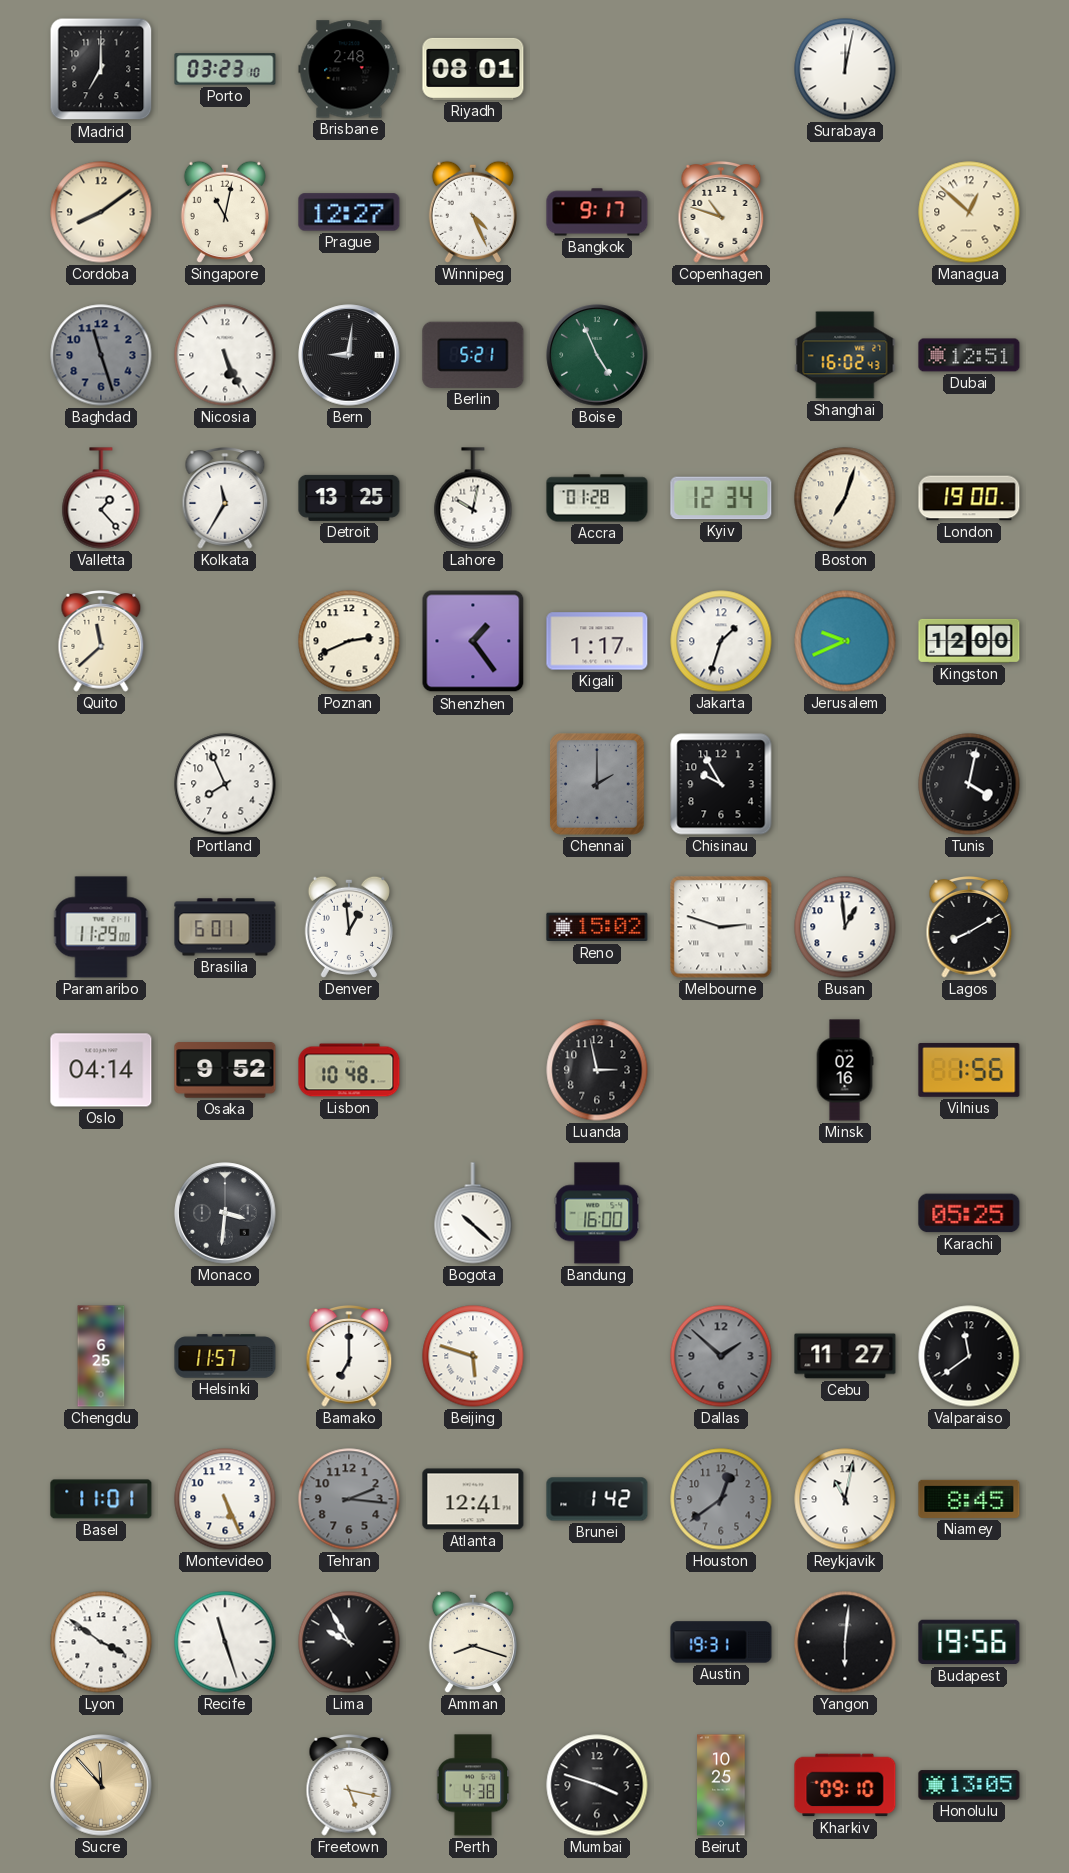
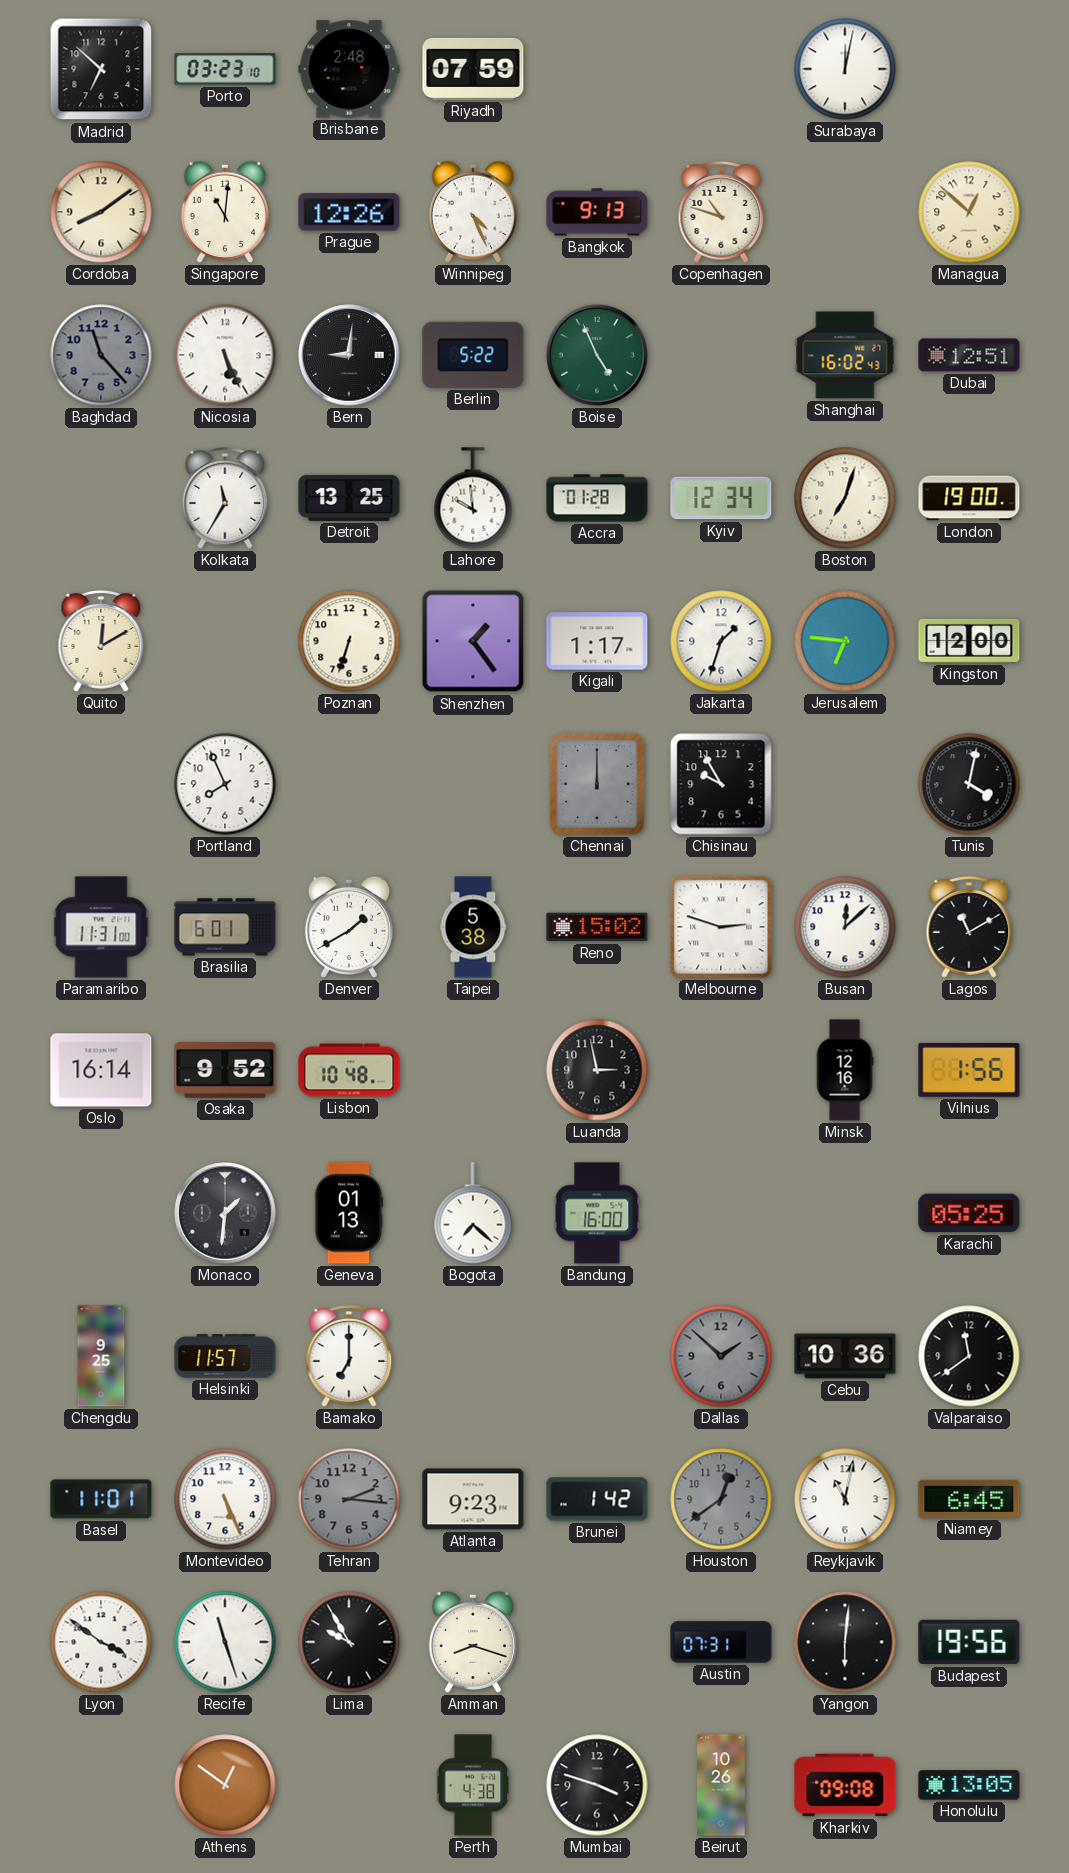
Madrid: 7:00 -> 6:52 (101, 69)
Riyadh: 08:01 -> 07:59 (473, 69)
Singapore: 11:02 -> 11:01 (225, 212)
Prague: 12:27 -> 12:26 (349, 212)
Bangkok: 9:17 -> 9:13 (597, 212)
Baghdad: 11:27 -> 11:23 (101, 355)
Berlin: 5:21 -> 5:22 (473, 355)
Valletta: 1:23 -> none (101, 498)
Lahore: 10:02 -> 9:59 (473, 498)
Quito: 11:38 -> 12:10 (101, 642)
Poznan: 2:41 -> 6:33 (349, 641)
Jerusalem: 9:41 -> 6:46 (845, 641)
Chennai: 2:00 -> 12:00 (597, 785)
Paramaribo: 11:29 -> 11:31 (101, 927)
Denver: 12:59 -> 1:40 (349, 927)
Taipei: none -> 5:38 (473, 927)
Busan: 12:59 -> 12:08 (845, 927)
Lagos: 8:10 -> 11:10 (969, 928)
Oslo: 04:14 -> 16:14 (101, 1070)
Minsk: 02:16 -> 12:16 (845, 1070)
Monaco: 3:31 -> 1:31 (225, 1213)
Geneva: none -> 01:13 (349, 1213)
Bogota: 10:22 -> 7:22 (473, 1213)
Chengdu: 6:25 -> 9:25 (101, 1356)
Beijing: 5:48 -> none (473, 1356)
Cebu: 11:27 -> 10:36 (845, 1356)
Atlanta: 12:41 -> 9:23 (473, 1499)
Niamey: 8:45 -> 6:45 (969, 1499)
Austin: 19:31 -> 07:31 (721, 1642)
Sucre: 11:53 -> none (101, 1785)
Athens: none -> 12:51 (225, 1785)
Freetown: 5:17 -> none (349, 1786)
Beirut: 10:25 -> 10:26 (721, 1785)
Kharkiv: 09:10 -> 09:08 (845, 1785)
